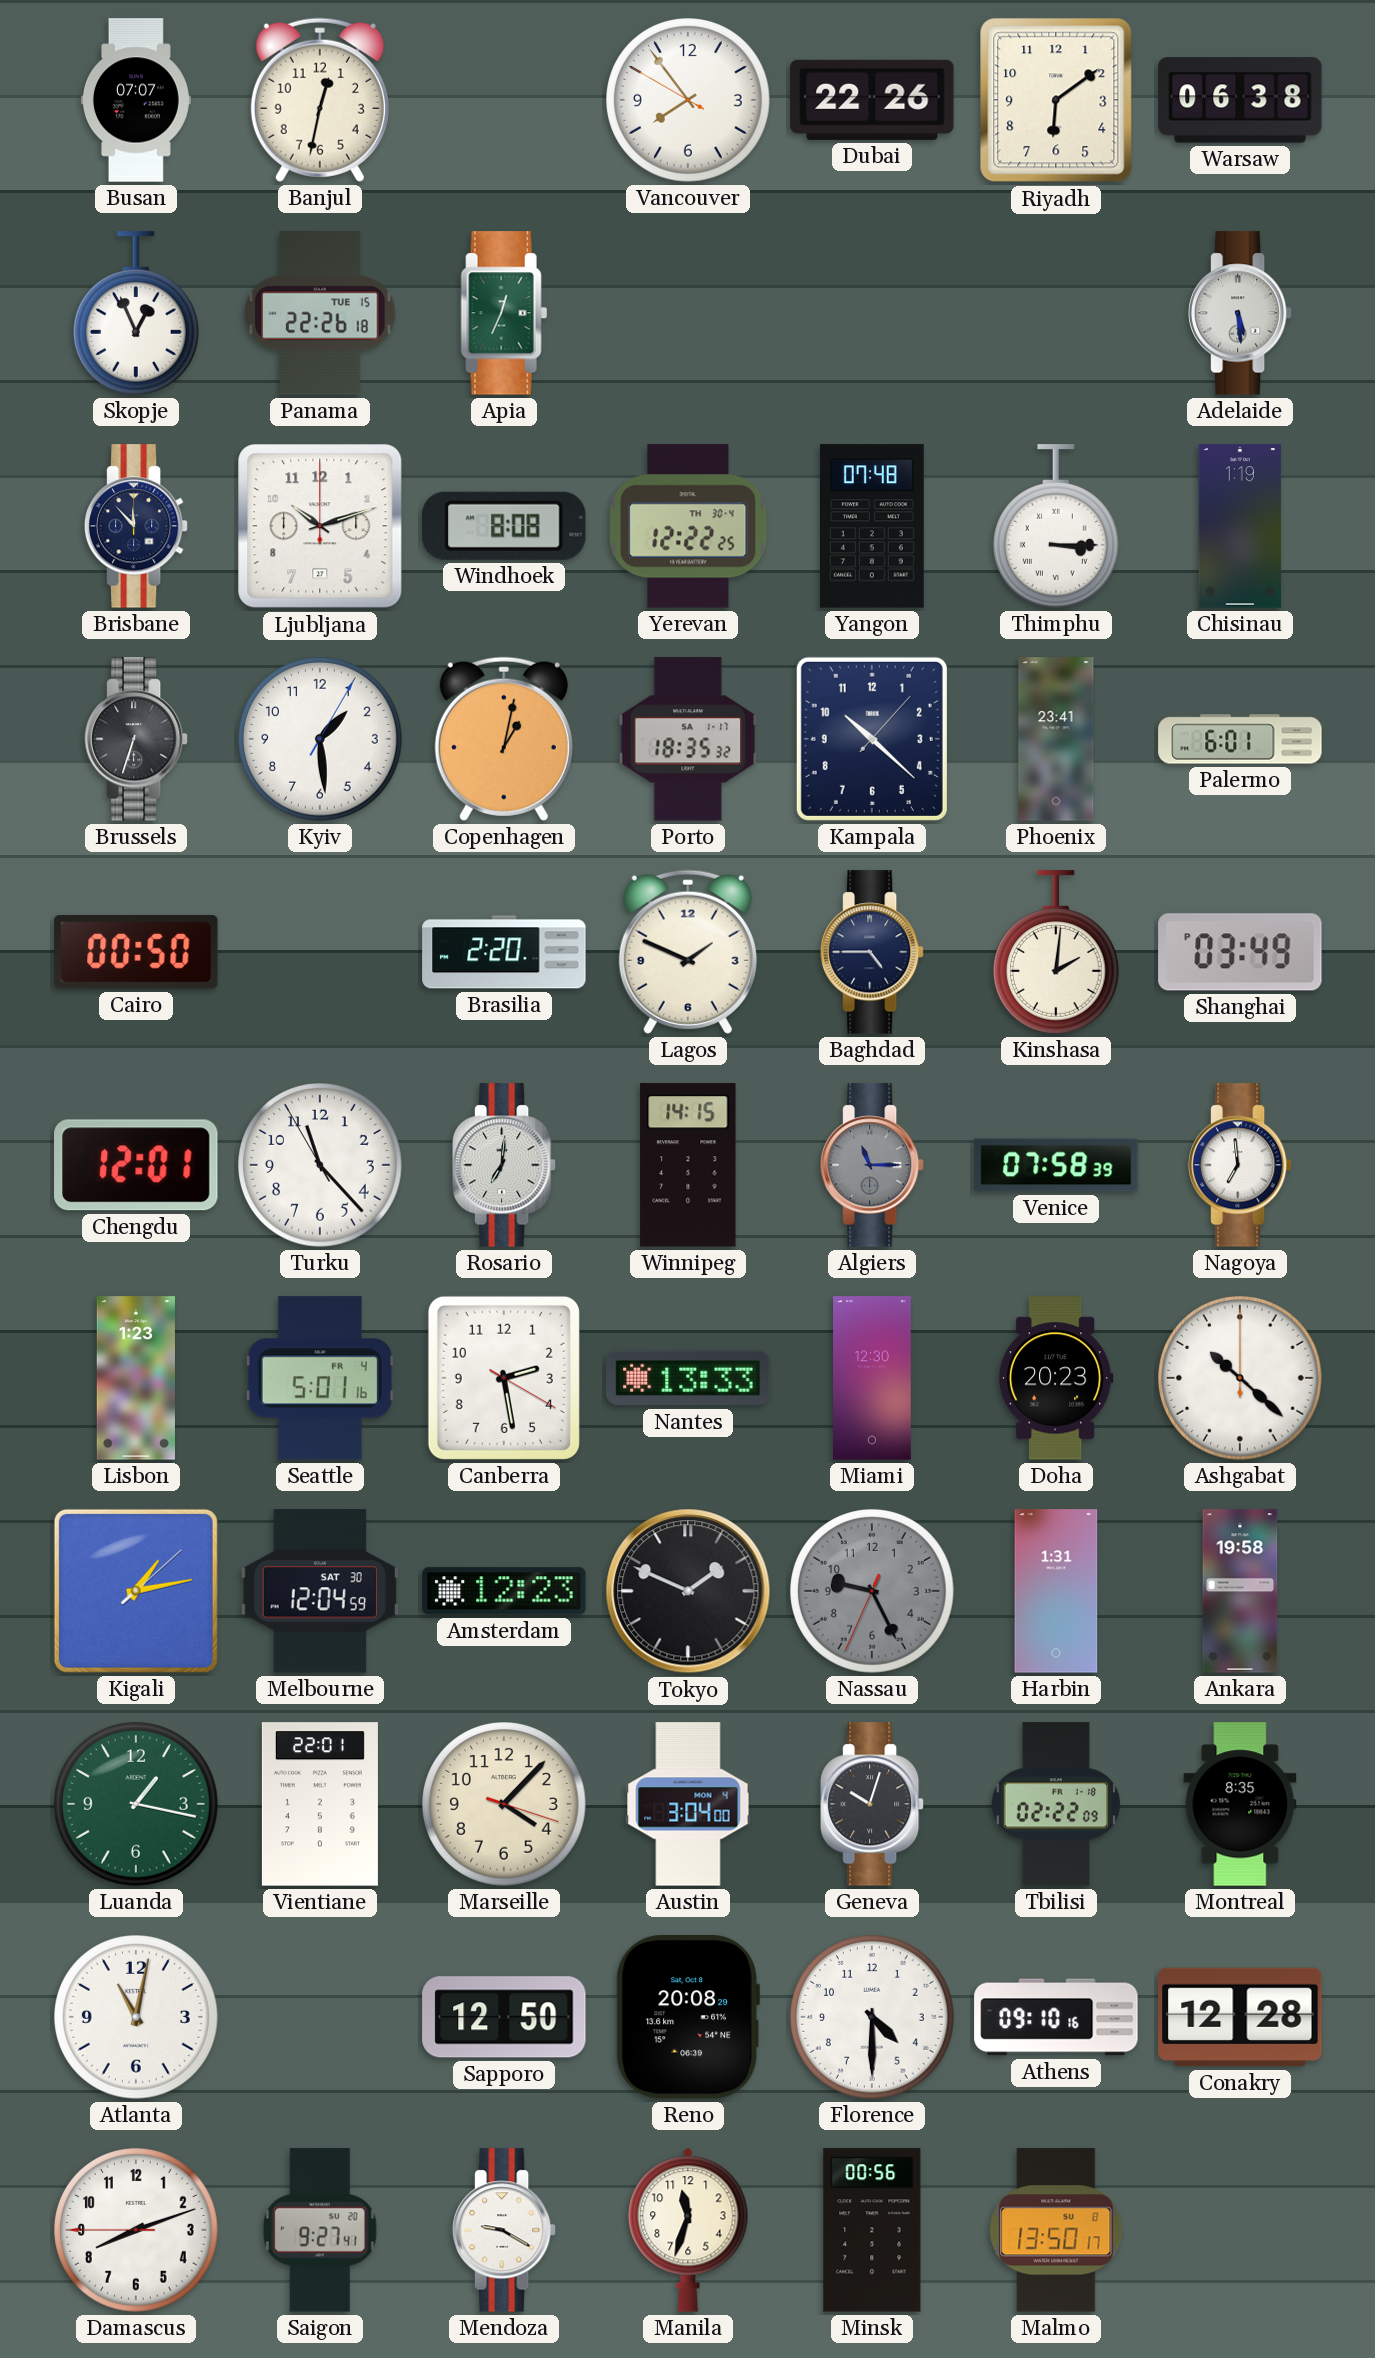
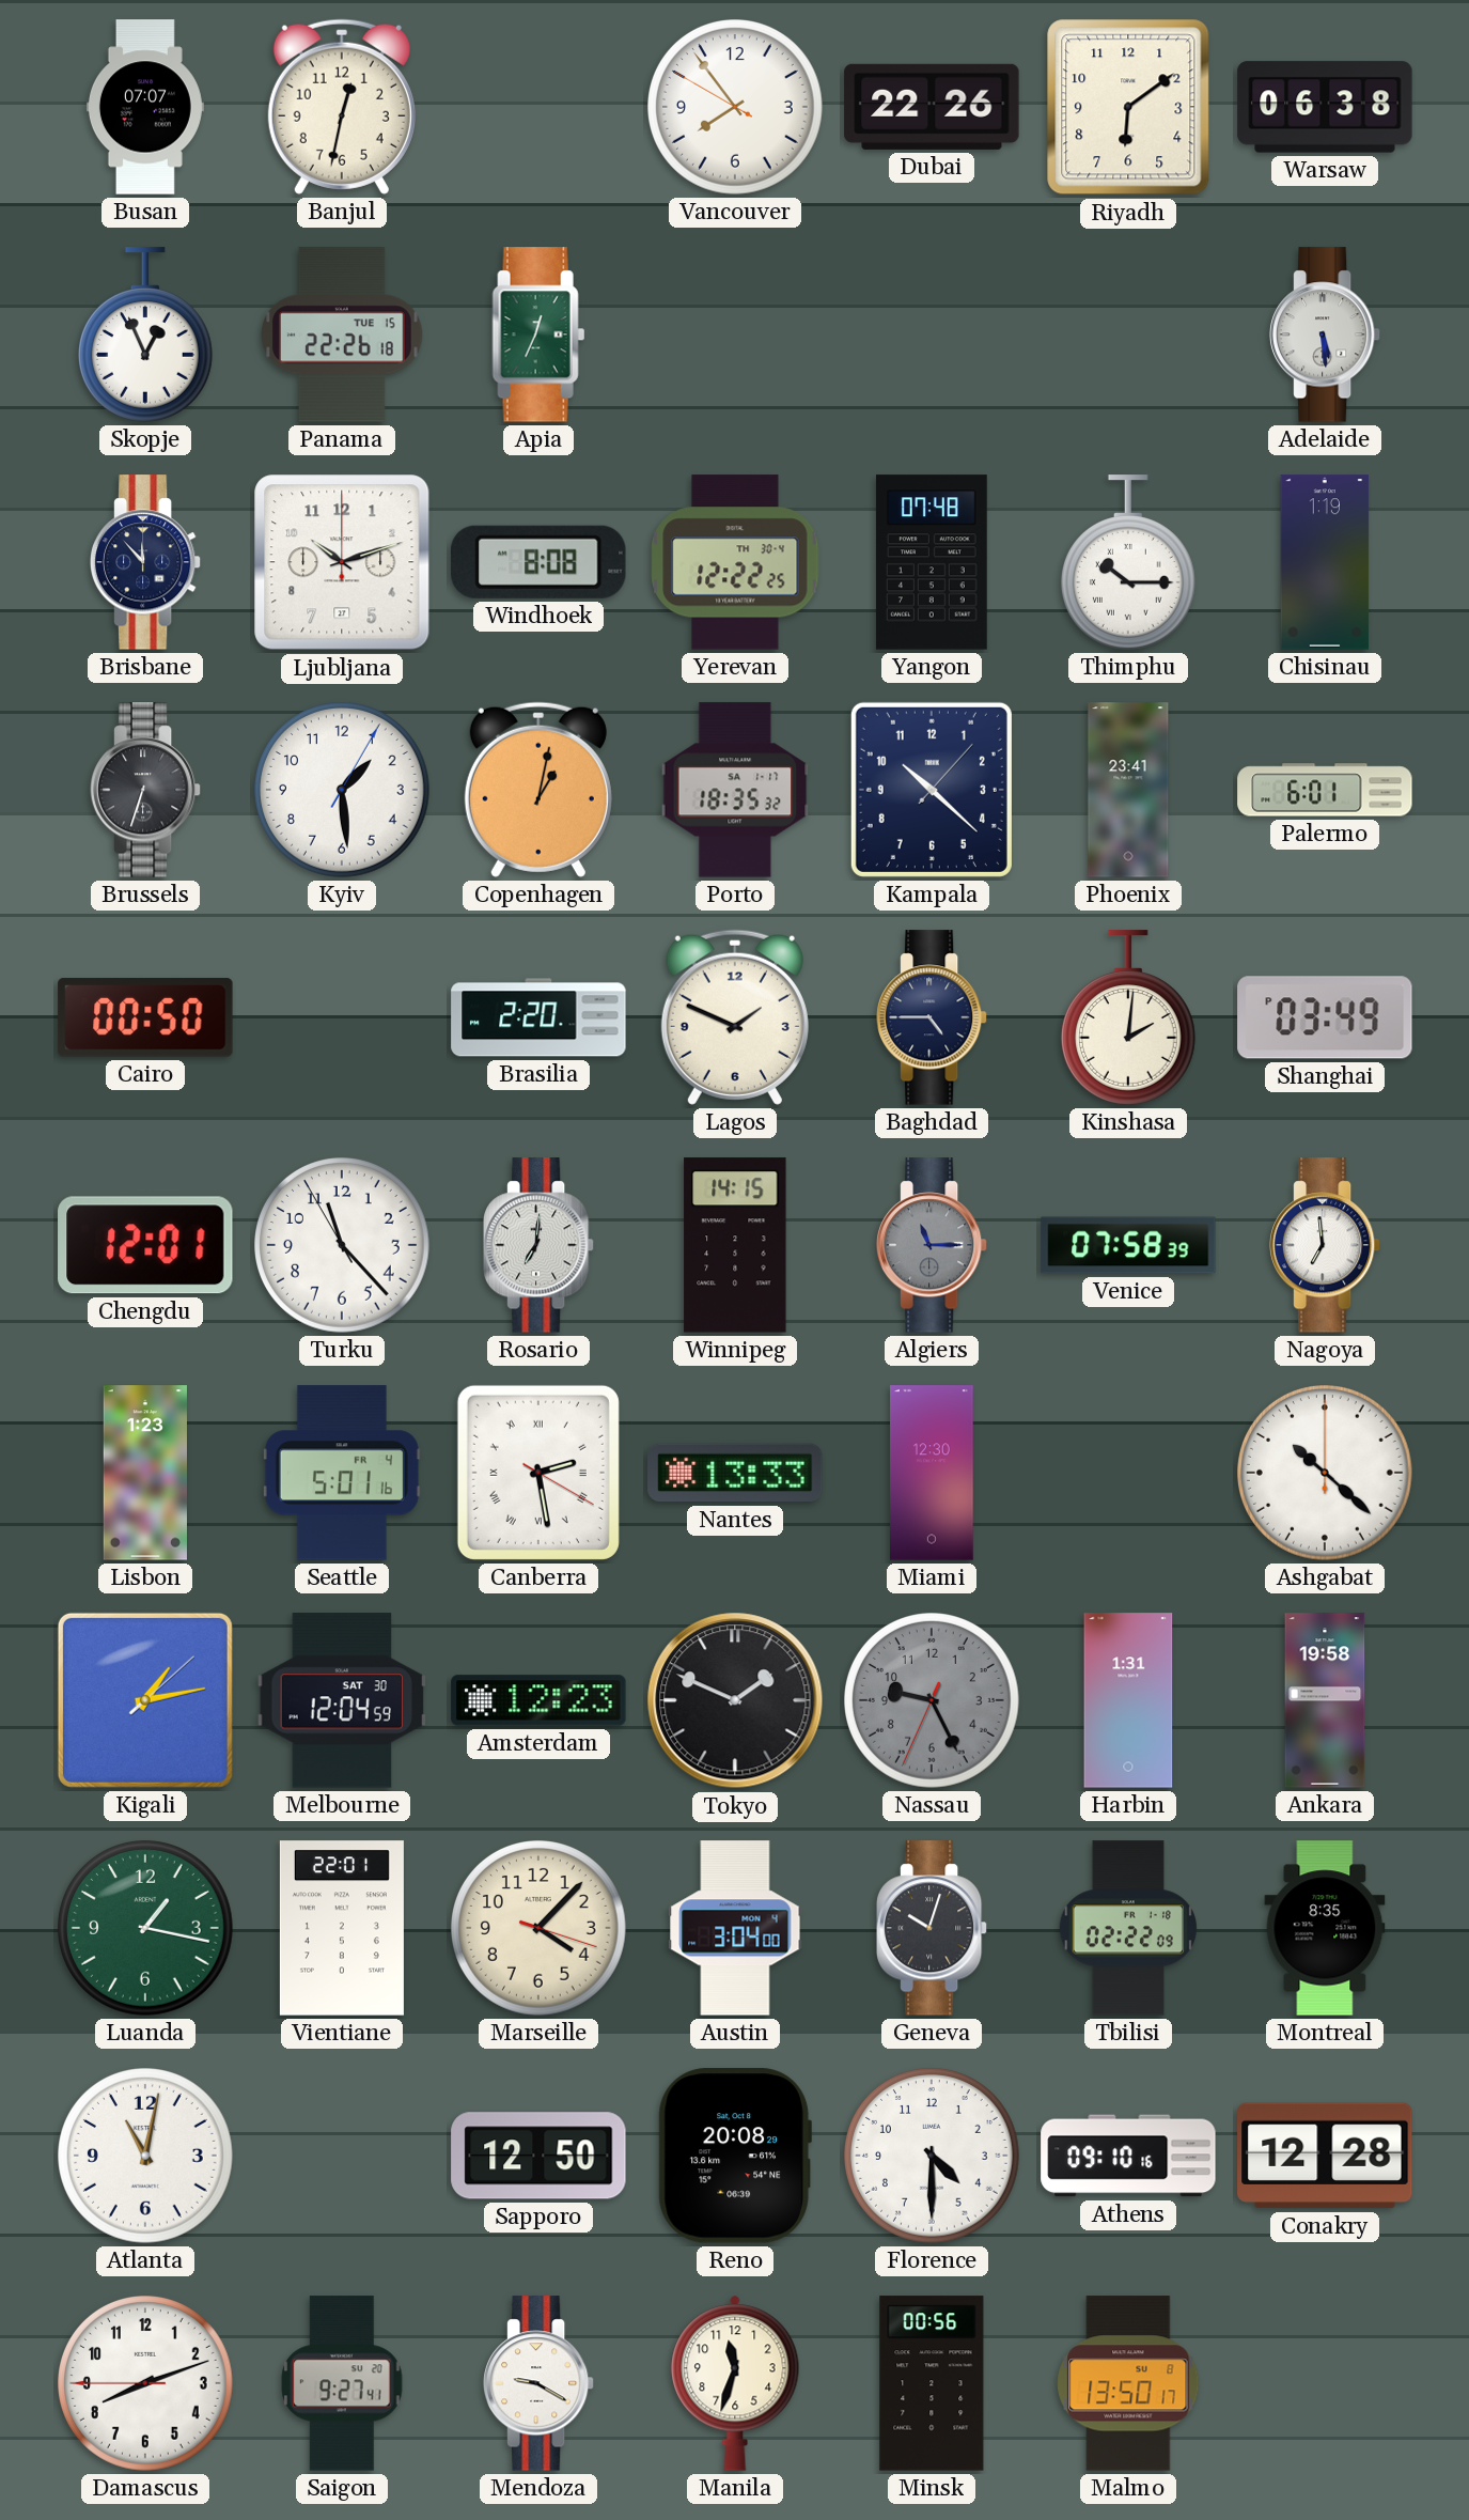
Thimphu: 3:15 -> 10:15 (1128, 562)
Canberra numerals: Arabic -> Roman (538, 1473)
Doha: 20:23 -> none (1056, 1378)
